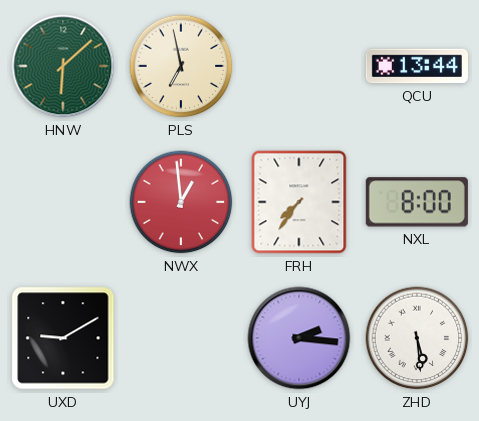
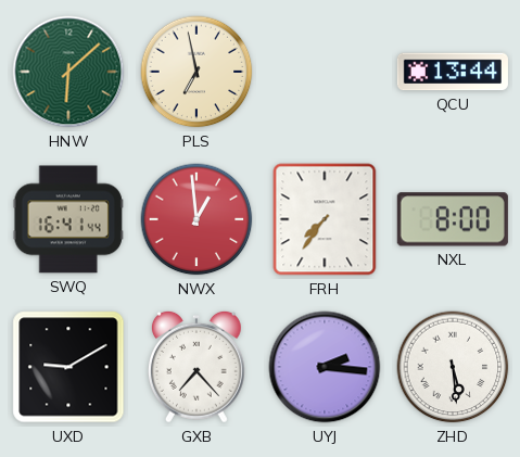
SWQ: none -> 16:41 (68, 219)
GXB: none -> 7:23 (196, 367)
